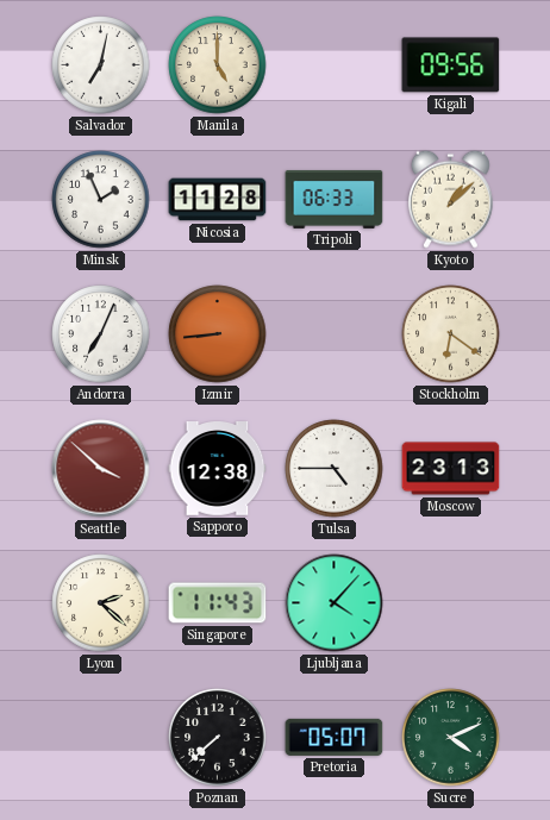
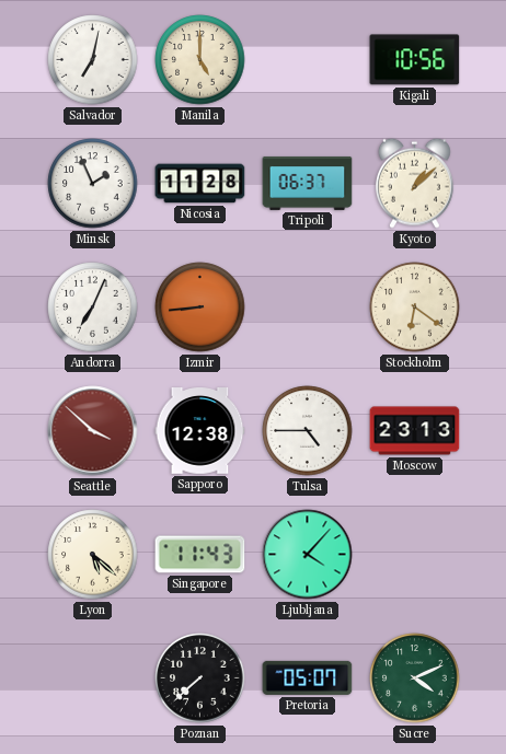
Kigali: 09:56 -> 10:56 (415, 60)
Tripoli: 06:33 -> 06:37 (308, 183)
Lyon: 2:22 -> 5:22 (93, 555)
